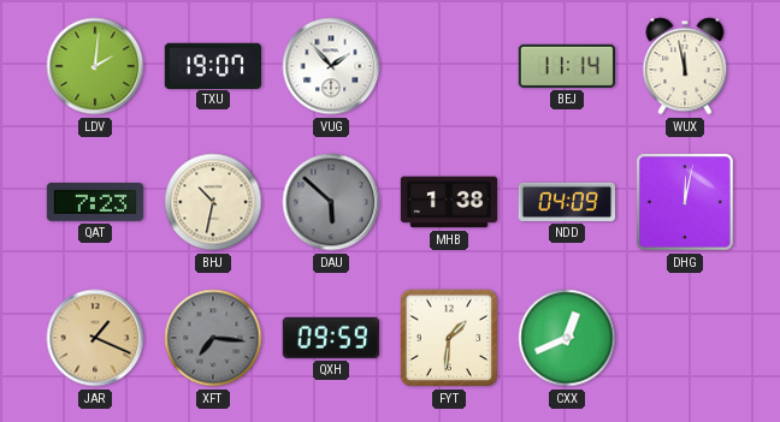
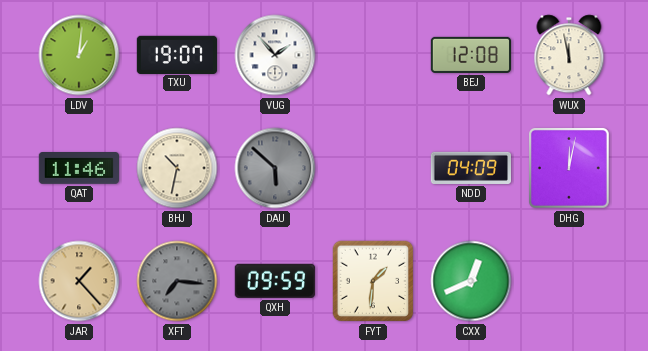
LDV: 2:01 -> 1:01 (79, 55)
BEJ: 11:14 -> 12:08 (470, 55)
QAT: 7:23 -> 11:46 (78, 169)
MHB: 1:38 -> none (448, 202)
JAR: 1:19 -> 1:23 (79, 281)
